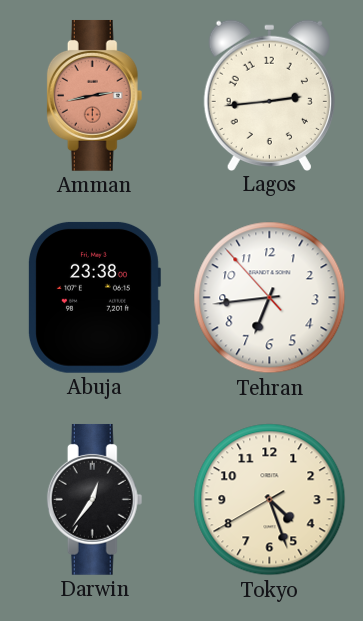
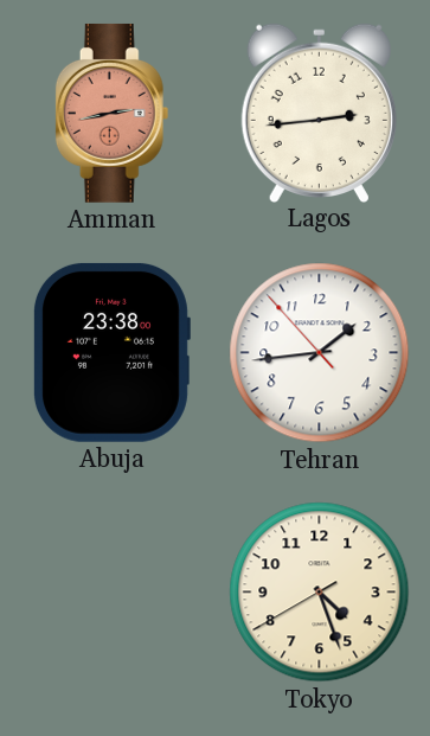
Tehran: 6:43 -> 1:43 (320, 353)
Darwin: 12:36 -> none (95, 500)
